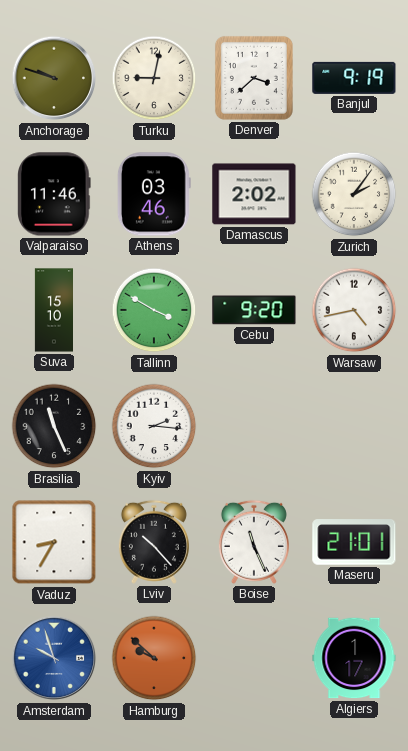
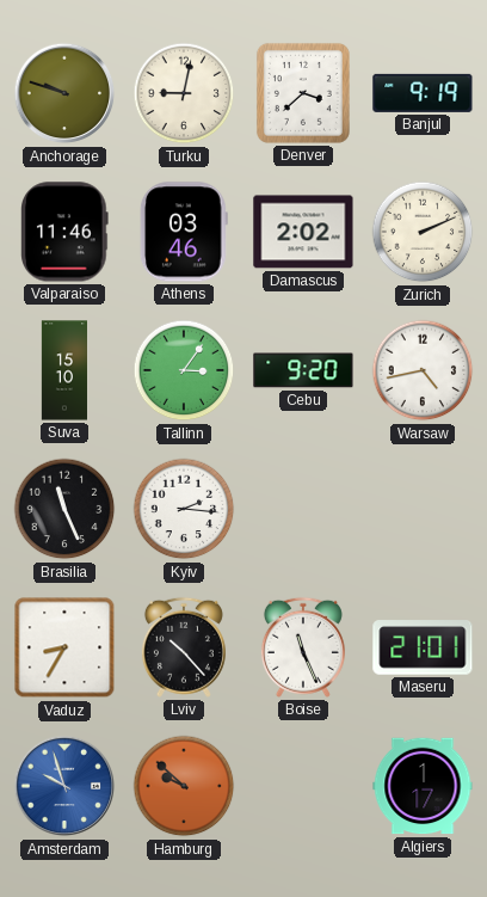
Zurich: 2:06 -> 2:11 (423, 232)
Tallinn: 3:50 -> 3:06 (184, 370)
